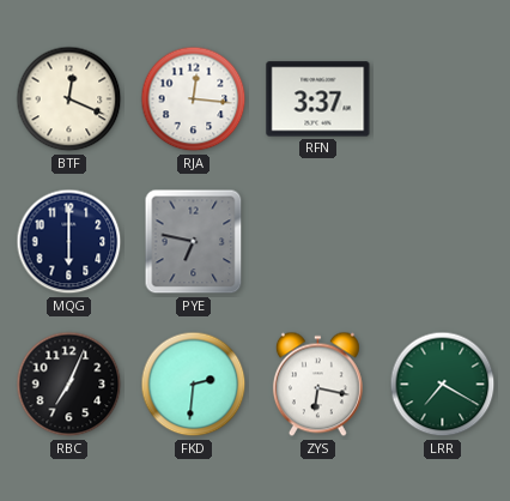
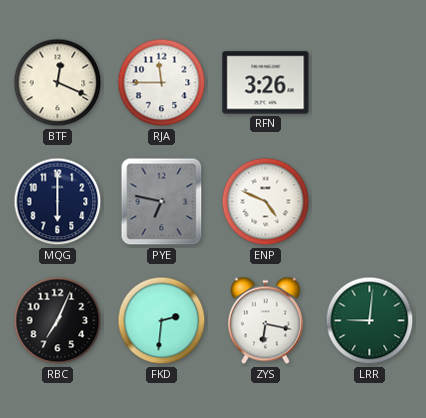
RJA: 12:16 -> 11:45 (162, 83)
RFN: 3:37 -> 3:26 (266, 83)
ENP: none -> 4:49 (266, 202)
LRR: 7:20 -> 9:01 (370, 321)
